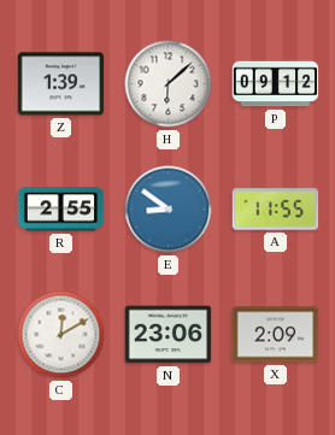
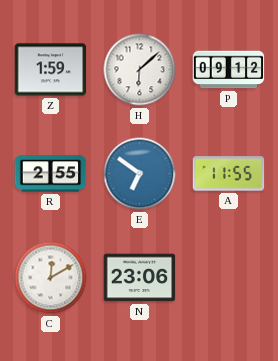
Z: 1:39 -> 1:59 (51, 70)
E: 8:51 -> 6:51 (140, 174)
X: 2:09 -> none (276, 335)
